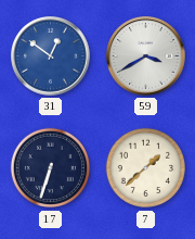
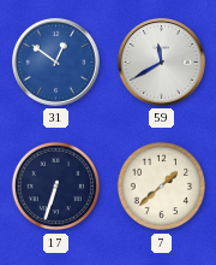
59: 3:40 -> 11:40 (162, 63)
